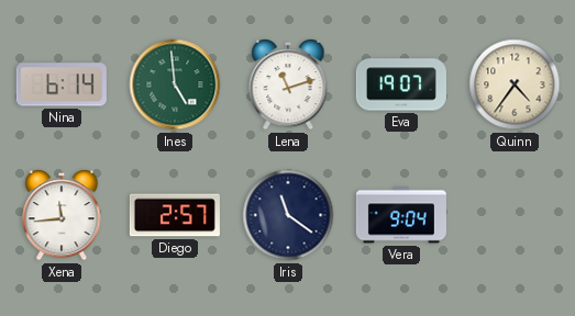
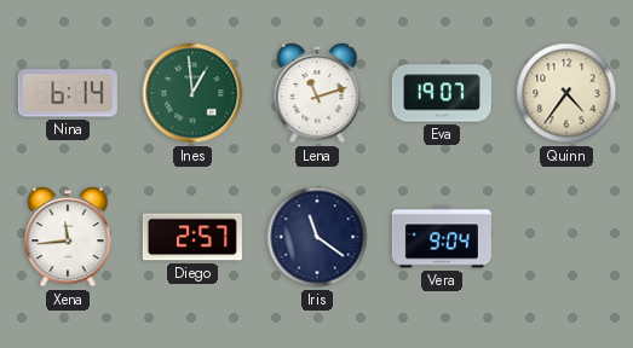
Ines: 4:59 -> 12:59 (192, 93)
